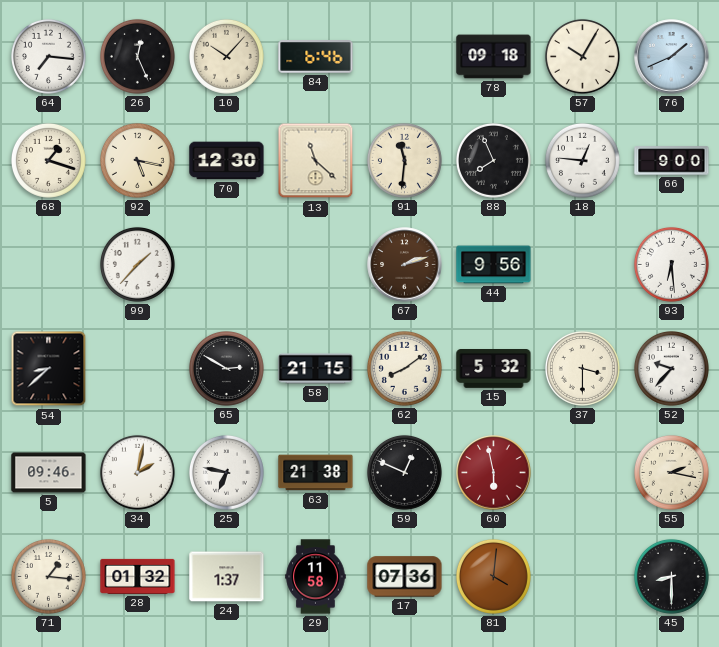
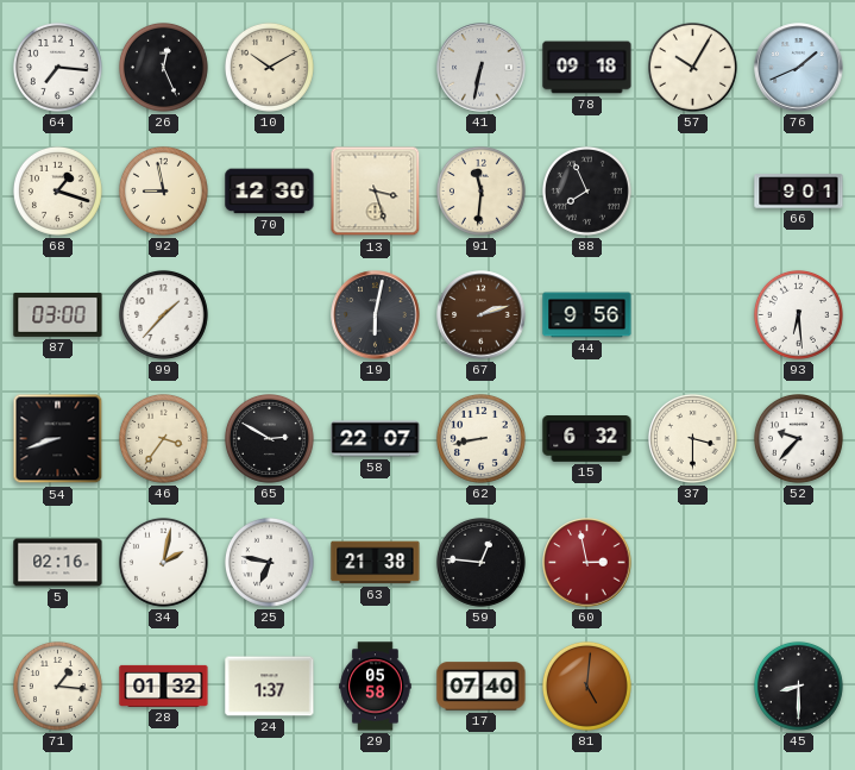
10: 10:07 -> 10:10 (269, 67)
84: 6:46 -> none (316, 57)
41: none -> 6:32 (482, 68)
92: 5:17 -> 8:58 (163, 190)
13: 11:22 -> 3:27 (376, 192)
18: 12:46 -> none (582, 160)
66: 9:00 -> 9:01 (799, 192)
87: none -> 03:00 (58, 314)
19: none -> 6:02 (376, 315)
54: 8:38 -> 8:42 (58, 439)
46: none -> 3:36 (163, 438)
58: 21:15 -> 22:07 (376, 439)
62: 8:09 -> 8:43 (480, 438)
15: 5:32 -> 6:32 (587, 439)
5: 09:46 -> 02:16 (58, 563)
59: 12:49 -> 12:46 (480, 562)
60: 5:58 -> 2:58 (587, 563)
55: 2:17 -> none (671, 472)
29: 11:58 -> 05:58 (376, 687)
17: 07:36 -> 07:40 (482, 687)
81: 4:01 -> 5:01 (586, 686)
